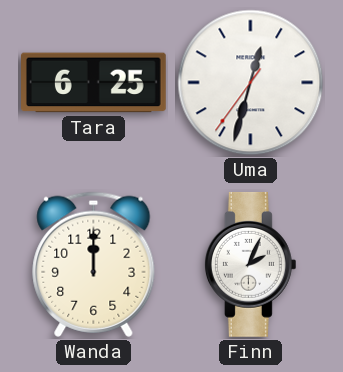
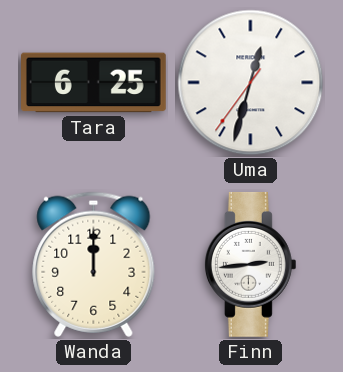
Finn: 2:04 -> 2:44 (250, 265)
